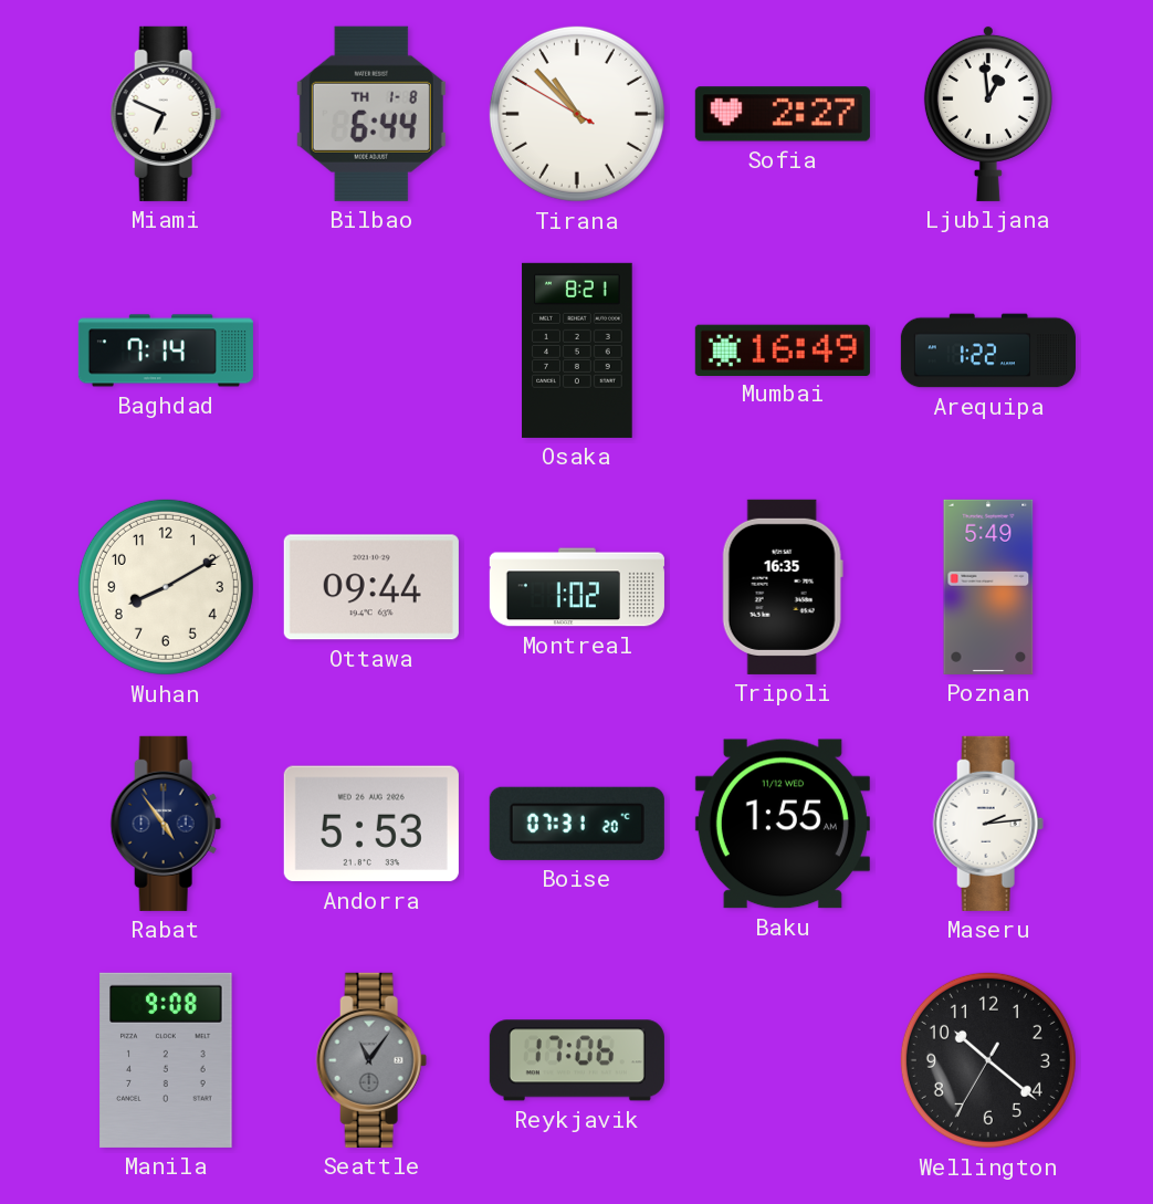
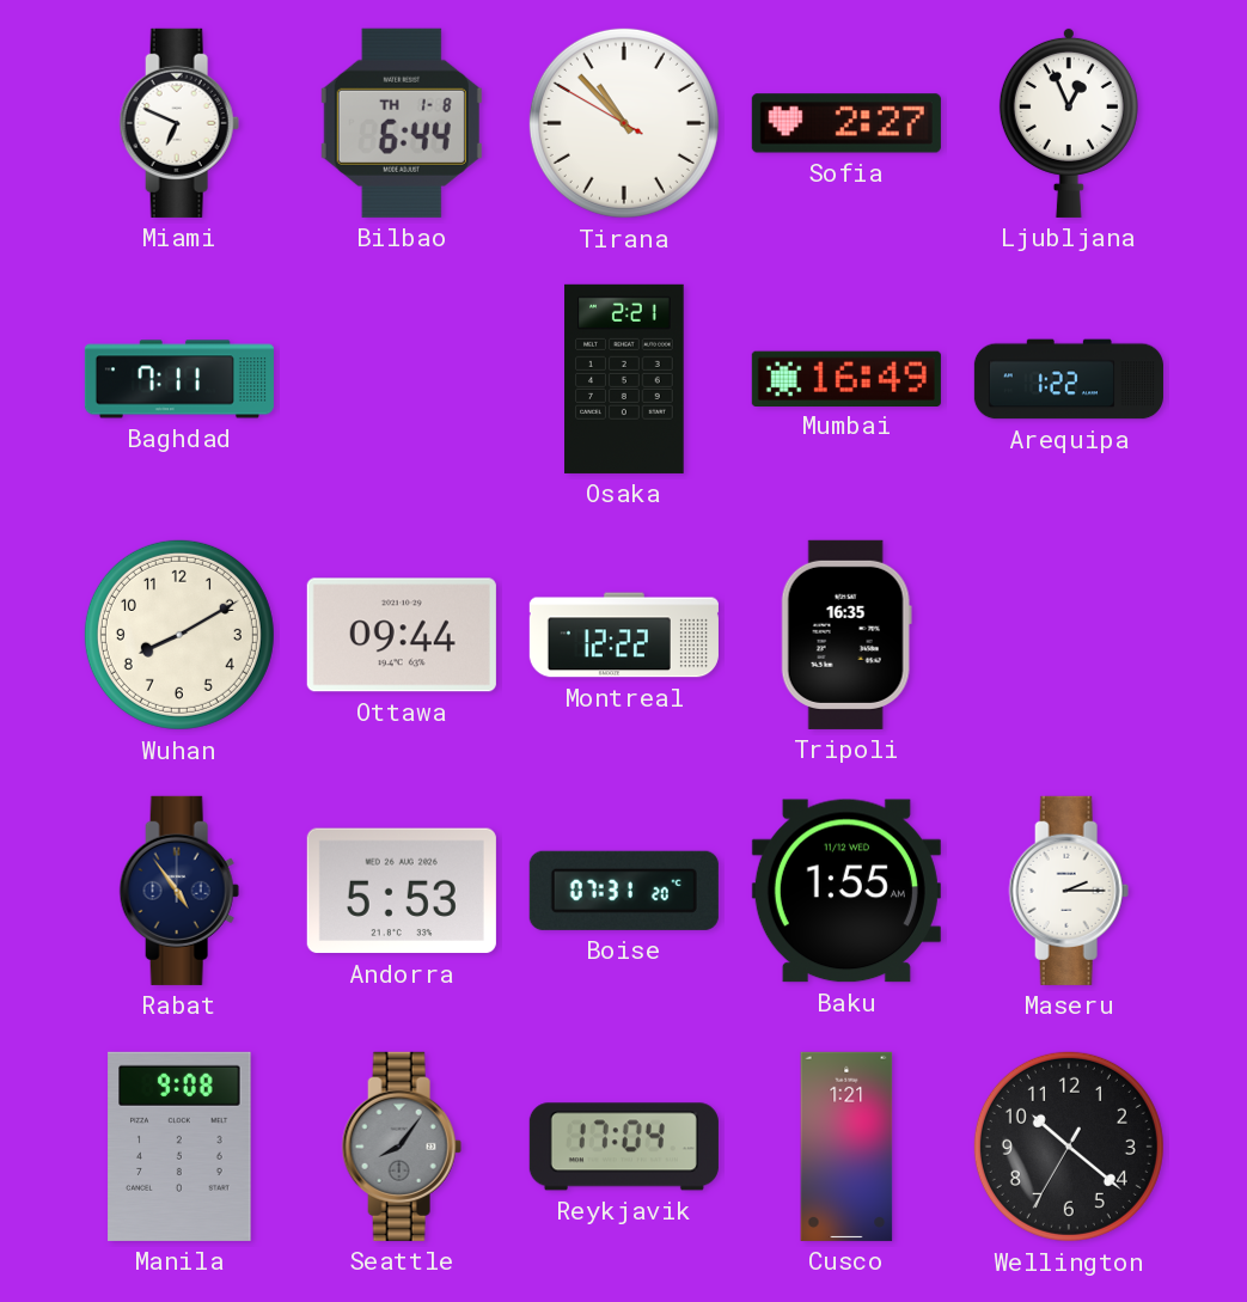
Ljubljana: 12:59 -> 12:56 (1069, 122)
Baghdad: 7:14 -> 7:11 (179, 379)
Osaka: 8:21 -> 2:21 (624, 379)
Montreal: 1:02 -> 12:22 (624, 635)
Poznan: 5:49 -> none (988, 587)
Maseru: 2:14 -> 2:15 (1069, 891)
Seattle: 11:06 -> 8:06 (402, 1147)
Reykjavik: 17:06 -> 17:04 (624, 1147)
Cusco: none -> 1:21 (846, 1147)
